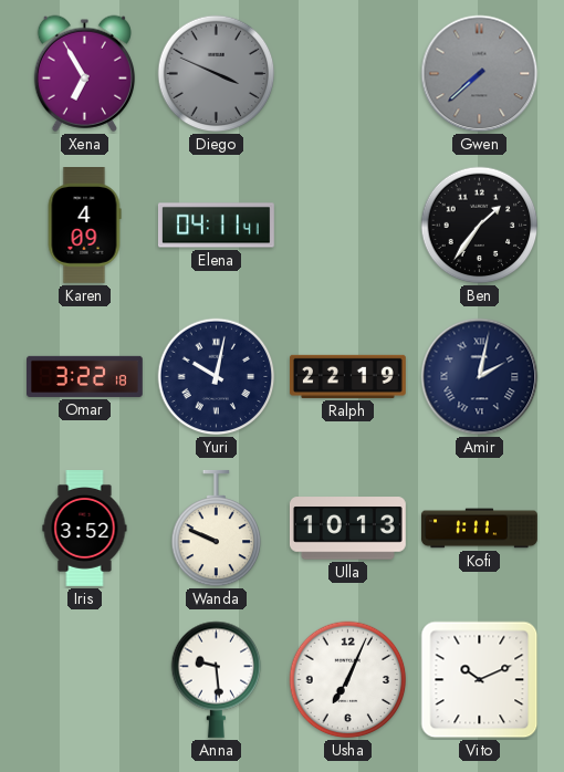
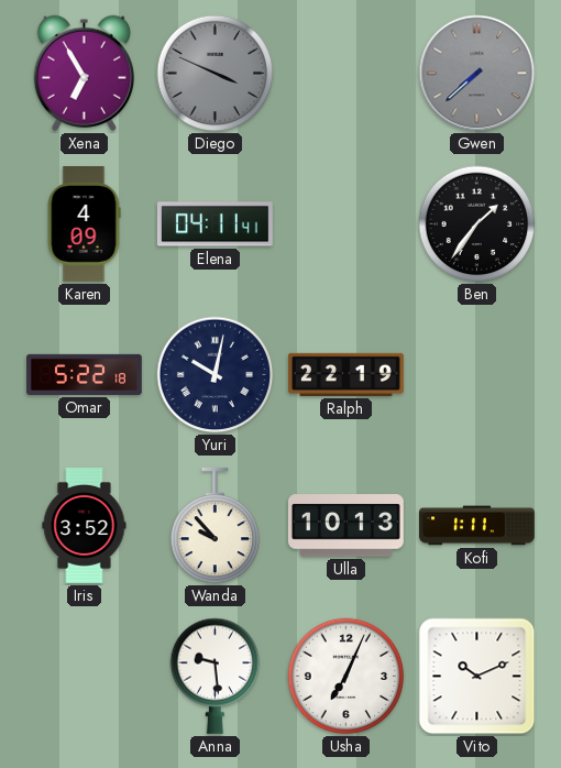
Omar: 3:22 -> 5:22 (85, 374)
Amir: 2:02 -> none (480, 377)
Wanda: 9:49 -> 9:53 (216, 526)
